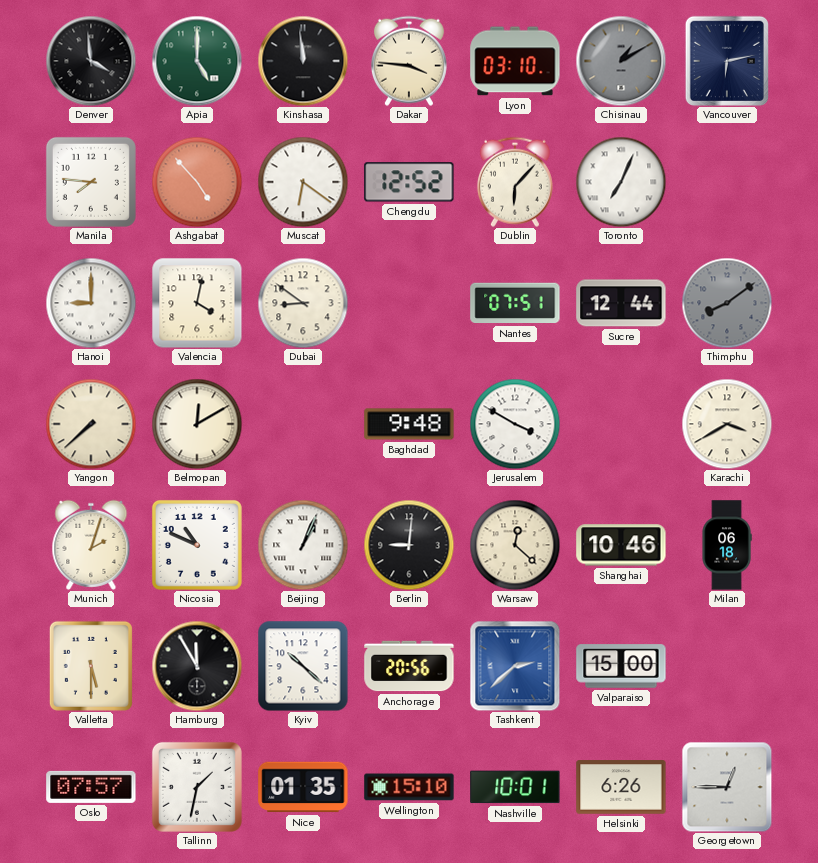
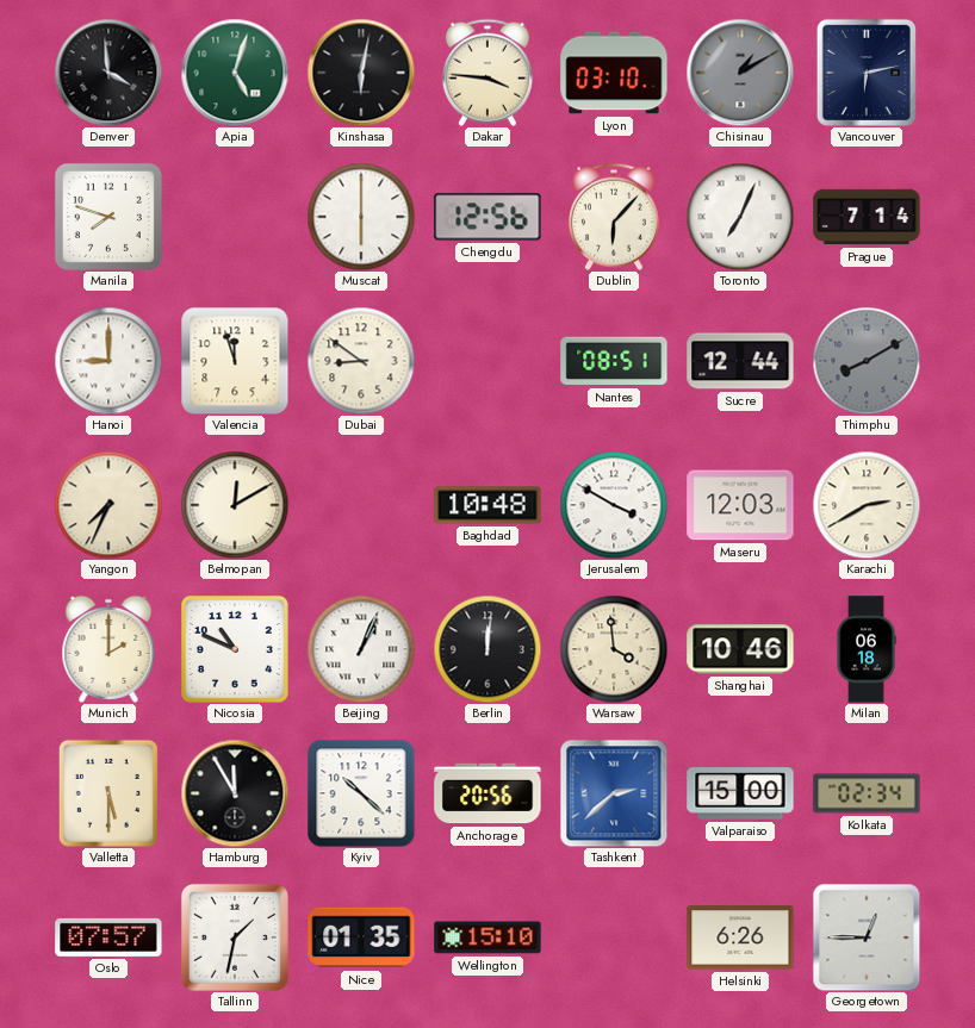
Apia: 5:00 -> 5:03 (235, 73)
Kinshasa: 11:59 -> 6:02 (361, 73)
Manila: 7:46 -> 7:48 (108, 217)
Ashgabat: 4:53 -> none (197, 182)
Muscat: 6:21 -> 6:00 (361, 217)
Chengdu: 12:52 -> 12:56 (487, 217)
Prague: none -> 7:14 (867, 217)
Valencia: 4:02 -> 11:57 (235, 361)
Nantes: 07:51 -> 08:51 (614, 361)
Thimphu: 8:09 -> 8:10 (867, 361)
Yangon: 7:38 -> 7:34 (108, 505)
Baghdad: 9:48 -> 10:48 (487, 505)
Maseru: none -> 12:03 (740, 505)
Karachi: 3:40 -> 2:40 (867, 505)
Munich: 2:03 -> 2:00 (108, 649)
Berlin: 9:01 -> 12:01 (487, 649)
Warsaw: 12:22 -> 3:59 (614, 649)
Kolkata: none -> 02:34 (867, 793)
Nashville: 10:01 -> none (515, 787)
